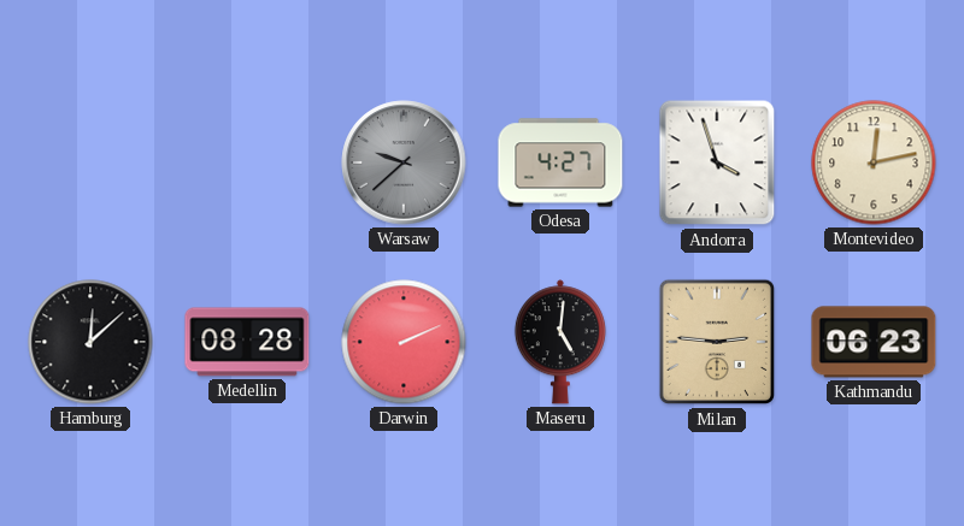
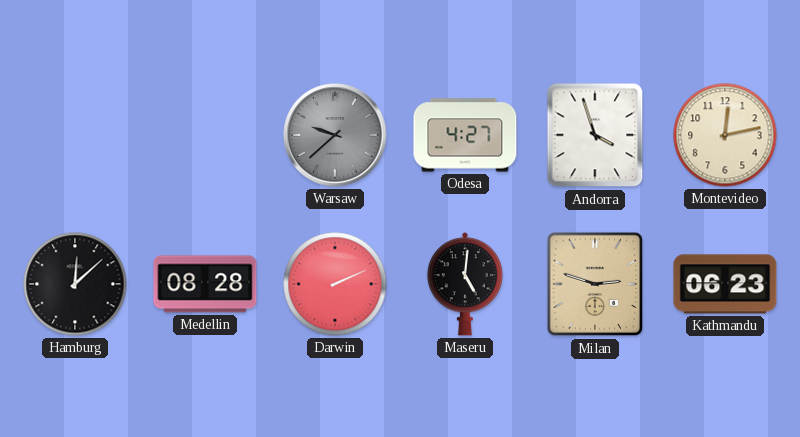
Milan: 2:46 -> 2:48 (594, 284)
